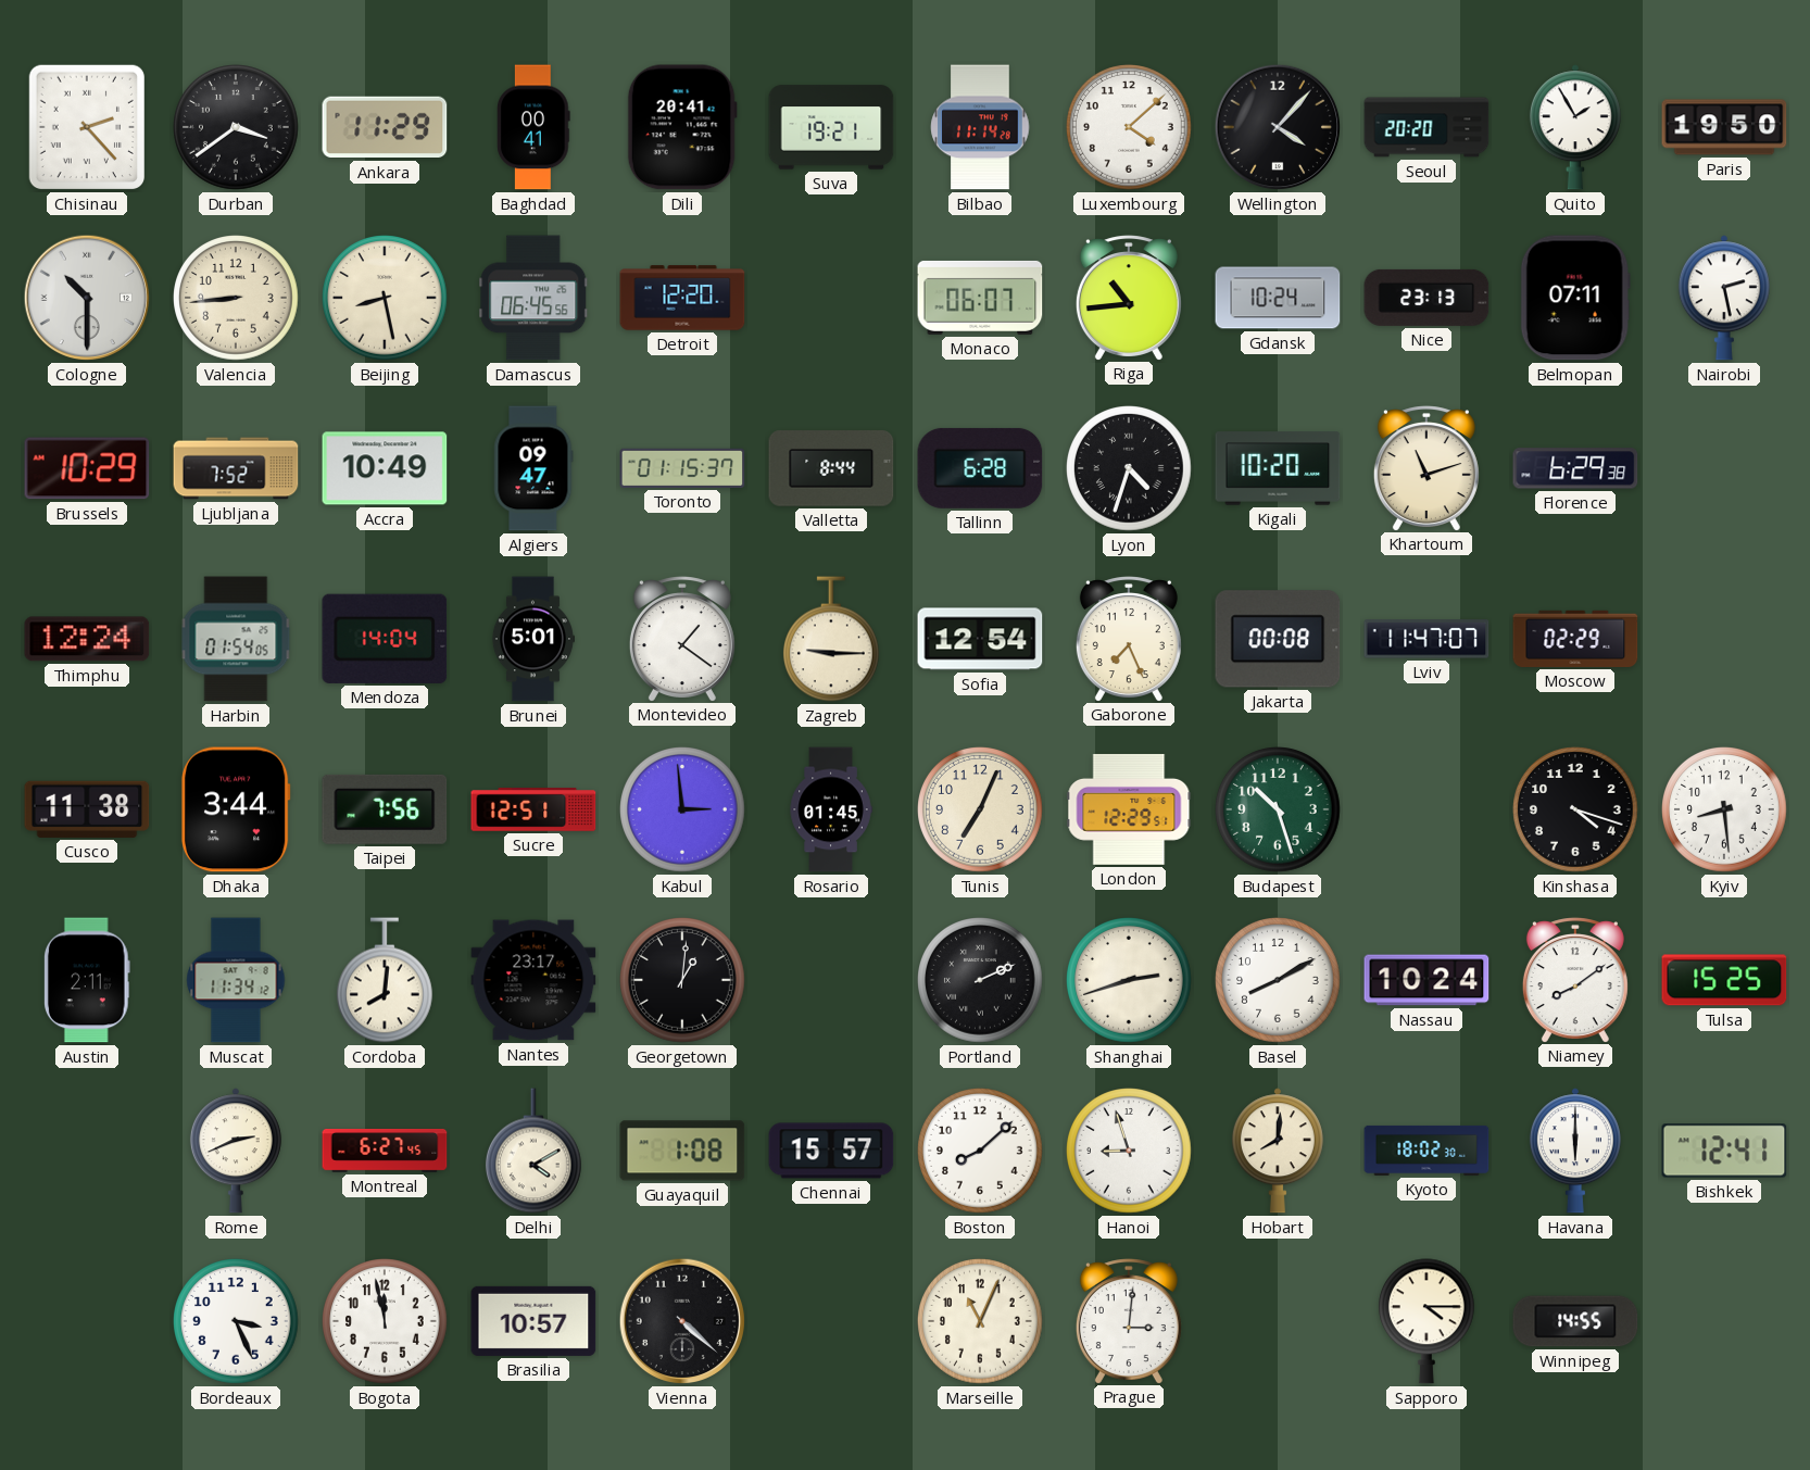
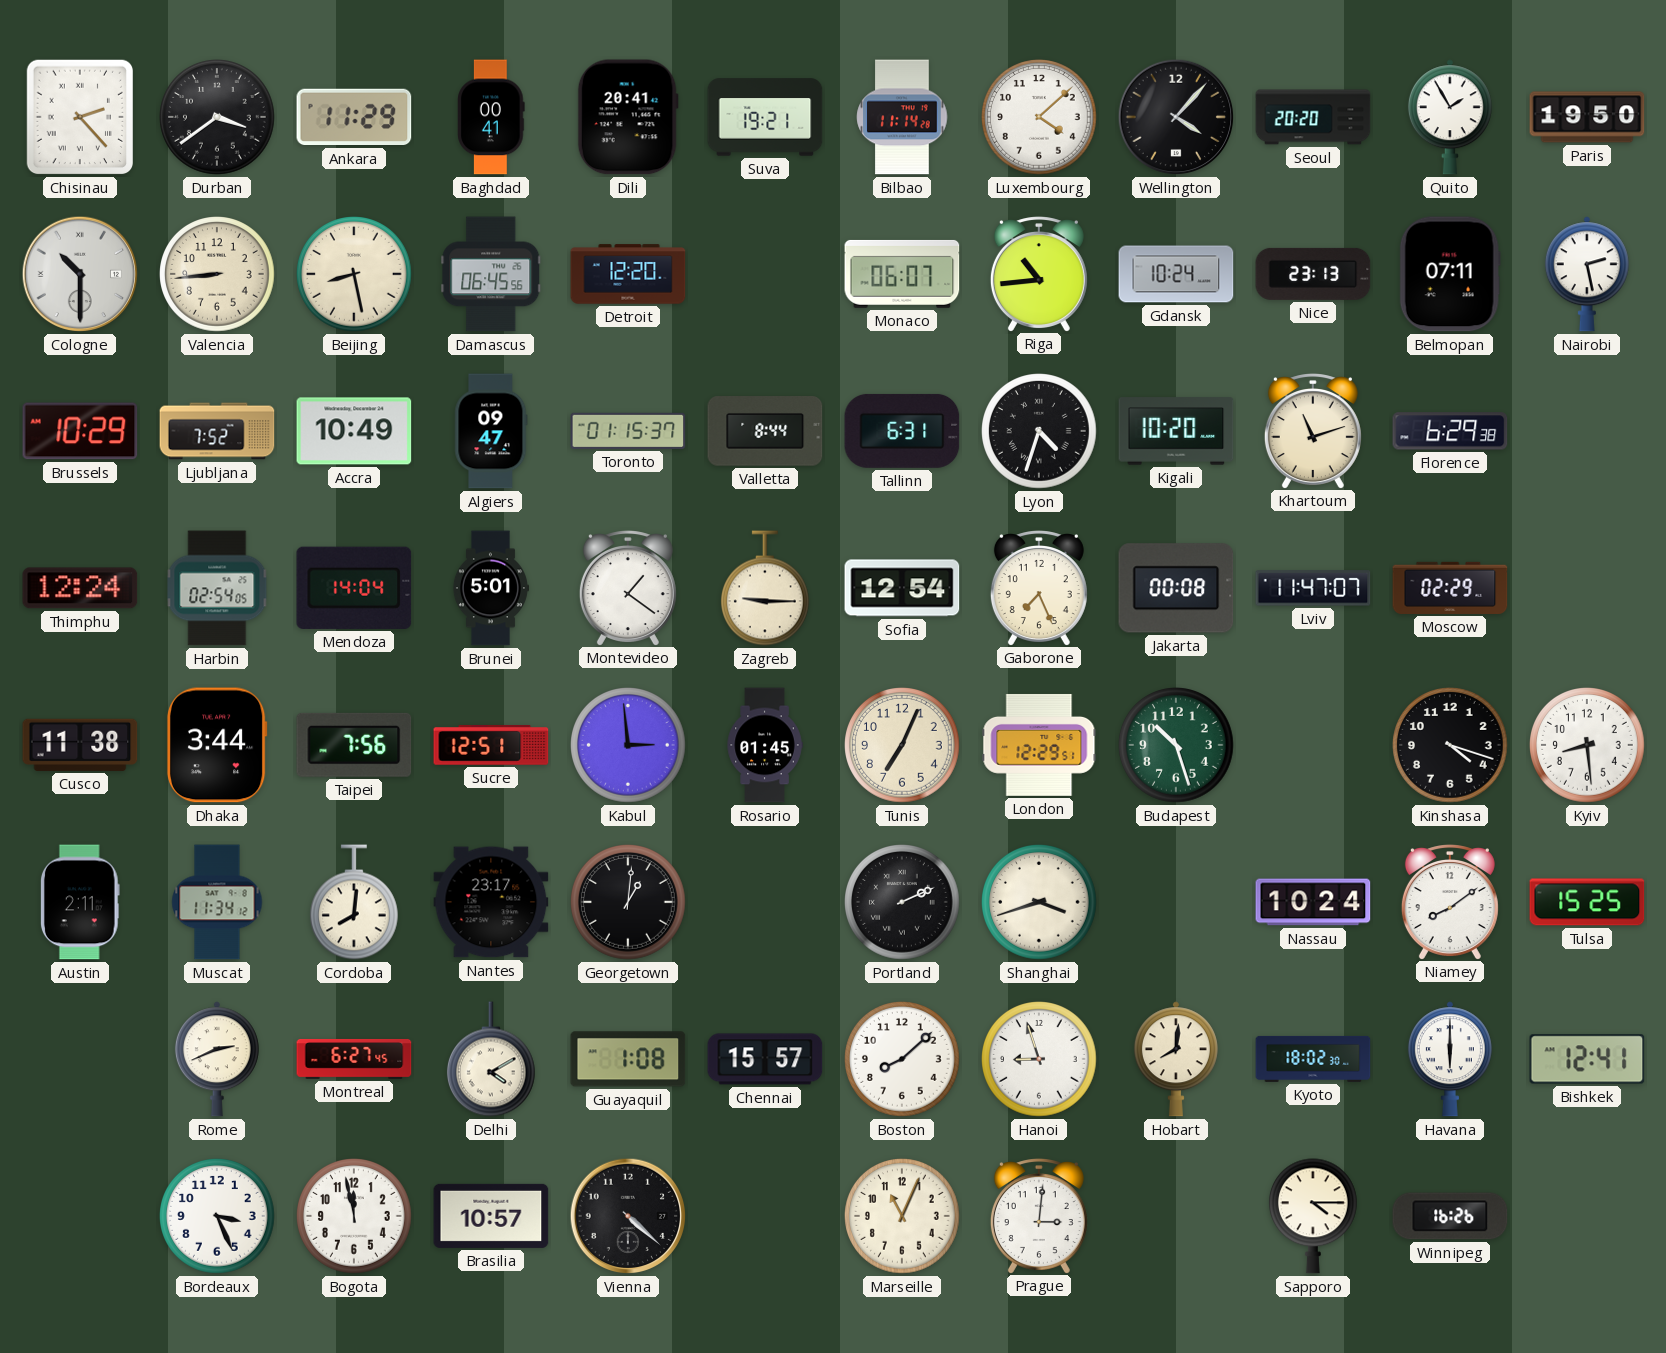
Tallinn: 6:28 -> 6:31 (902, 431)
Harbin: 01:54 -> 02:54 (217, 588)
Shanghai: 2:42 -> 3:42 (1040, 903)
Basel: 8:10 -> none (1279, 981)
Winnipeg: 14:55 -> 16:26 (1450, 1216)
